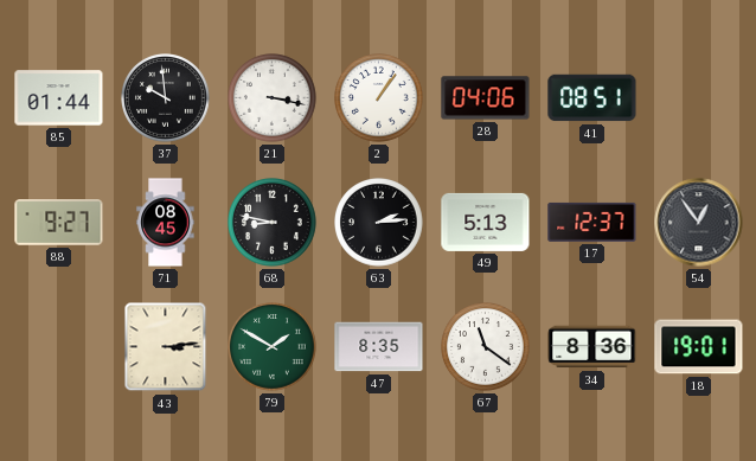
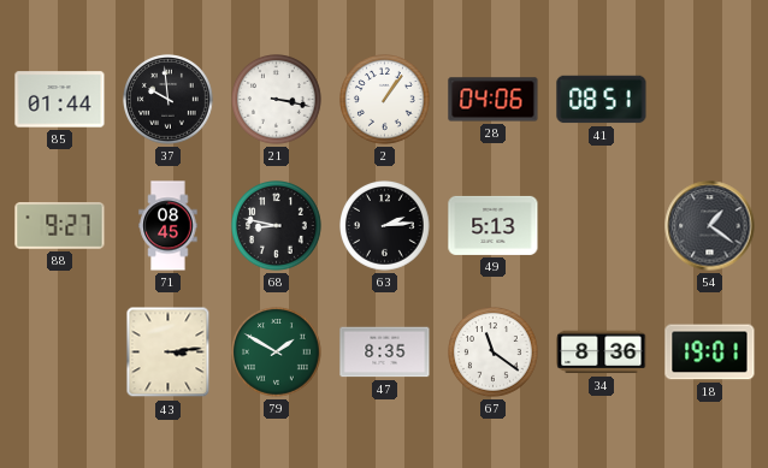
17: 12:37 -> none (592, 222)
54: 12:54 -> 1:21 (710, 226)
